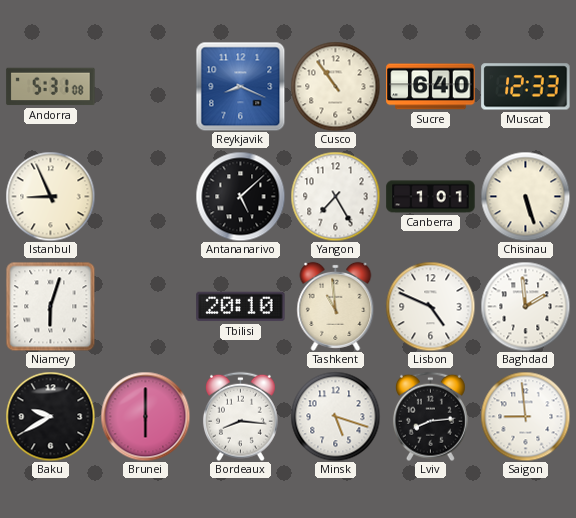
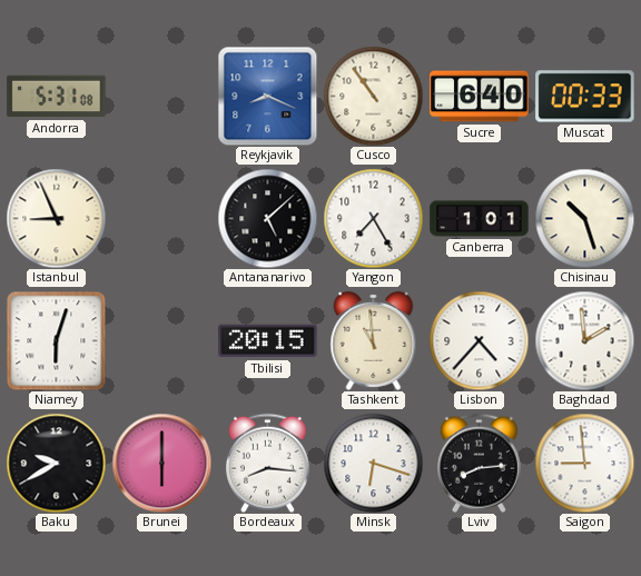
Muscat: 12:33 -> 00:33 (585, 97)
Chisinau: 5:27 -> 10:27 (584, 218)
Tbilisi: 20:10 -> 20:15 (268, 341)
Lisbon: 4:49 -> 4:37 (479, 340)
Minsk: 5:18 -> 6:18 (373, 463)
